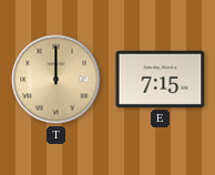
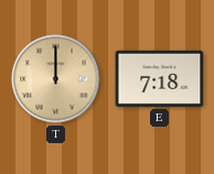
E: 7:15 -> 7:18 (160, 78)
